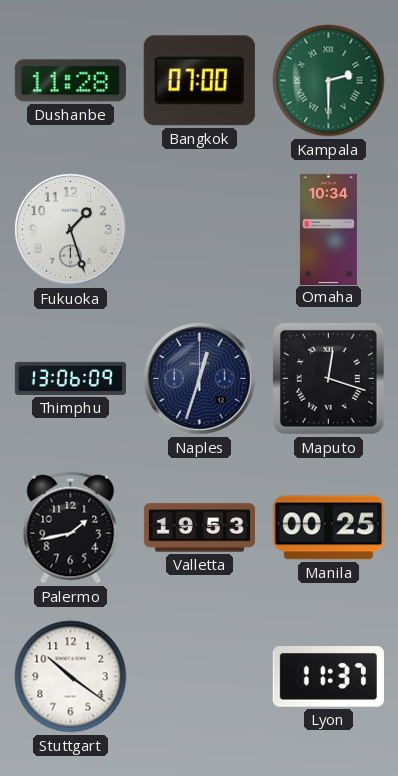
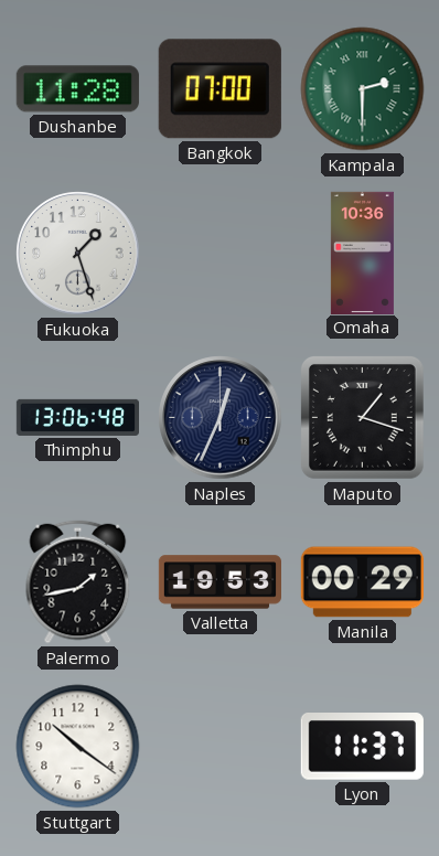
Omaha: 10:34 -> 10:36 (362, 253)
Thimphu: 13:06:09 -> 13:06:48 (77, 417)
Naples: 12:33 -> 12:34 (221, 418)
Maputo: 12:18 -> 1:18 (362, 417)
Manila: 00:25 -> 00:29 (362, 582)
